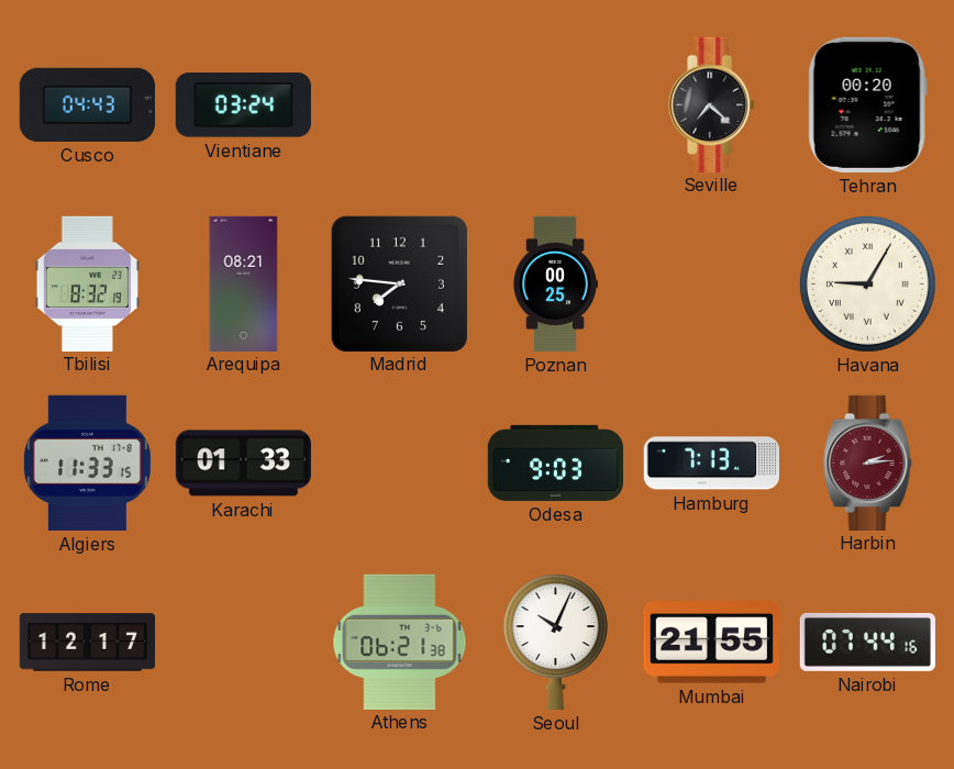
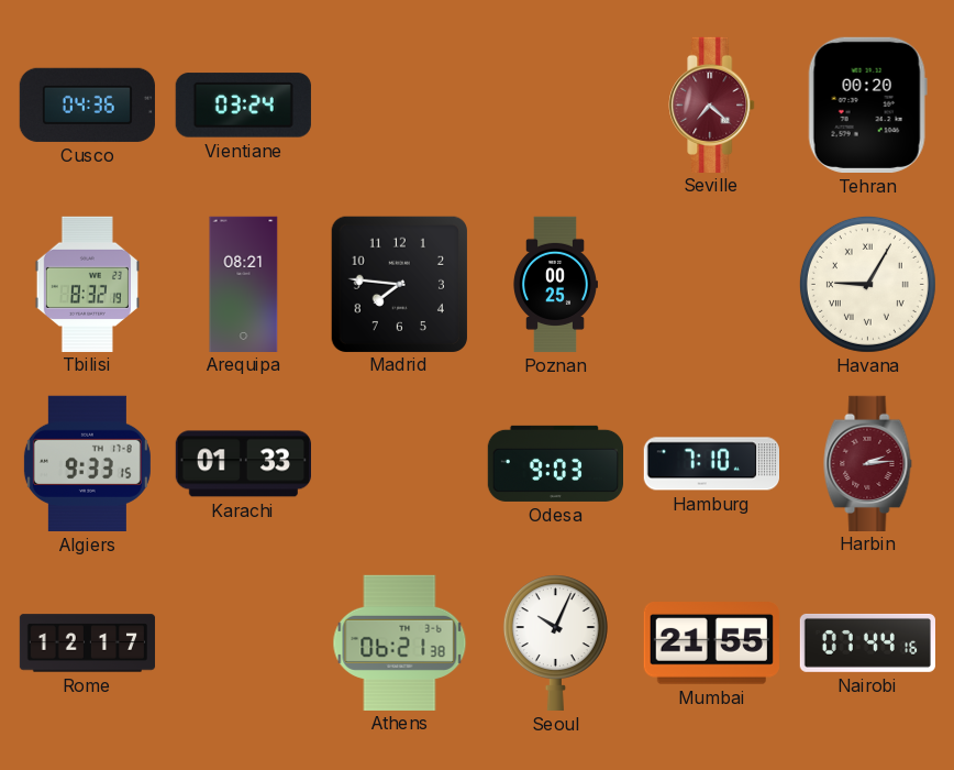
Cusco: 04:43 -> 04:36 (87, 105)
Seville dial: black -> burgundy (712, 105)
Algiers: 11:33 -> 9:33 (87, 463)
Hamburg: 7:13 -> 7:10 (711, 464)
